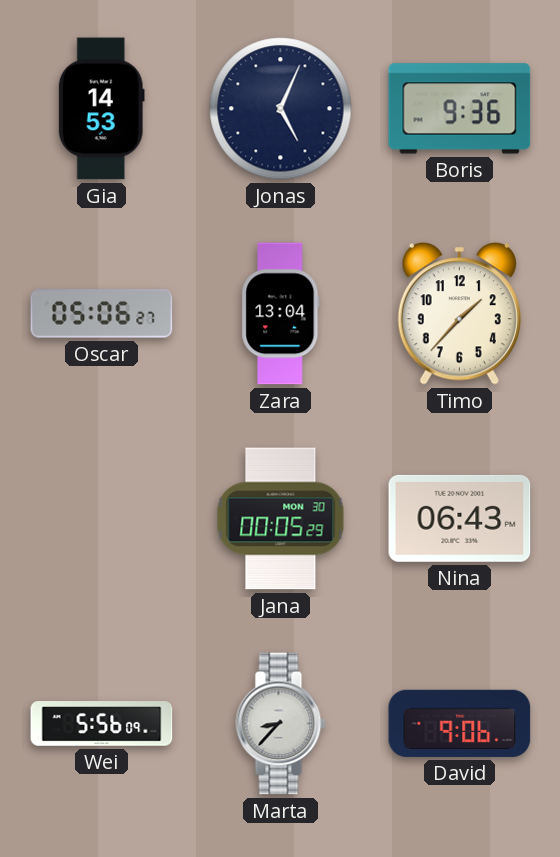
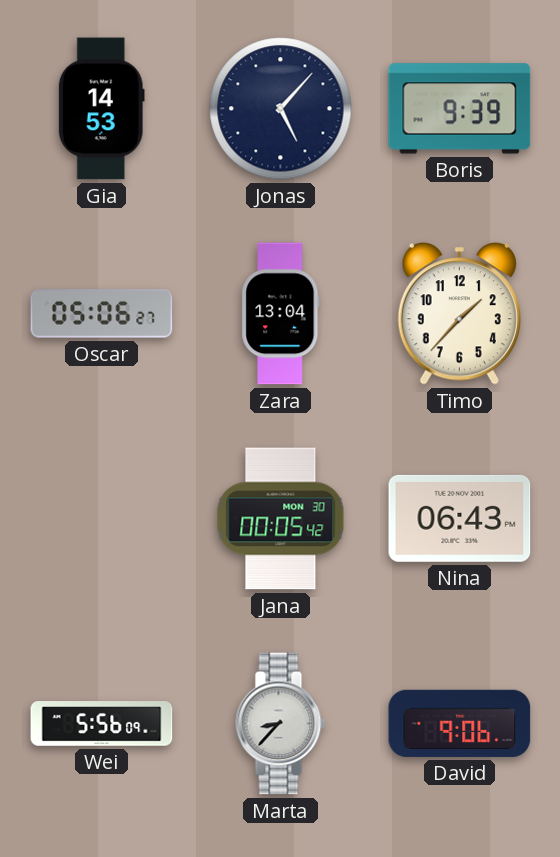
Jonas: 5:04 -> 5:07 (281, 109)
Boris: 9:36 -> 9:39 (460, 109)
Jana: 00:05:29 -> 00:05:42 (281, 519)
